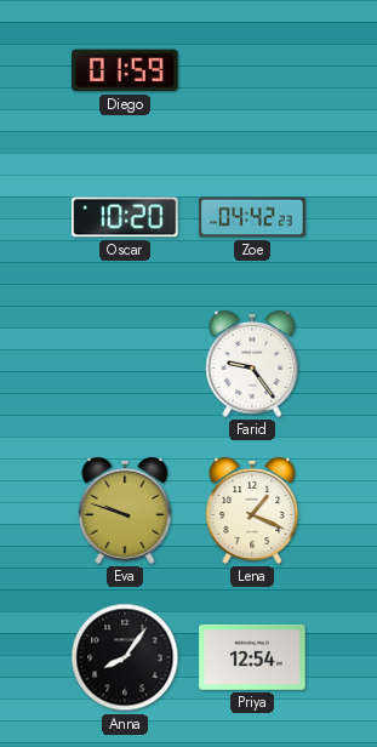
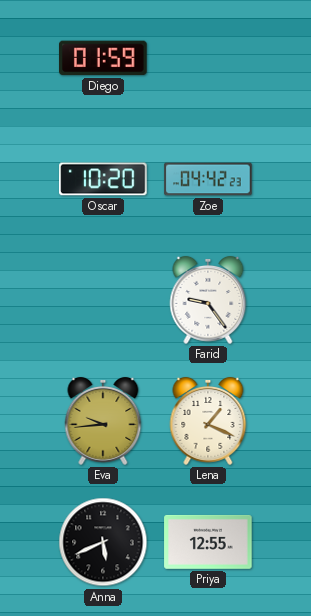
Eva: 9:48 -> 9:44 (103, 421)
Anna: 8:06 -> 5:41 (103, 542)
Priya: 12:54 -> 12:55 (208, 542)
